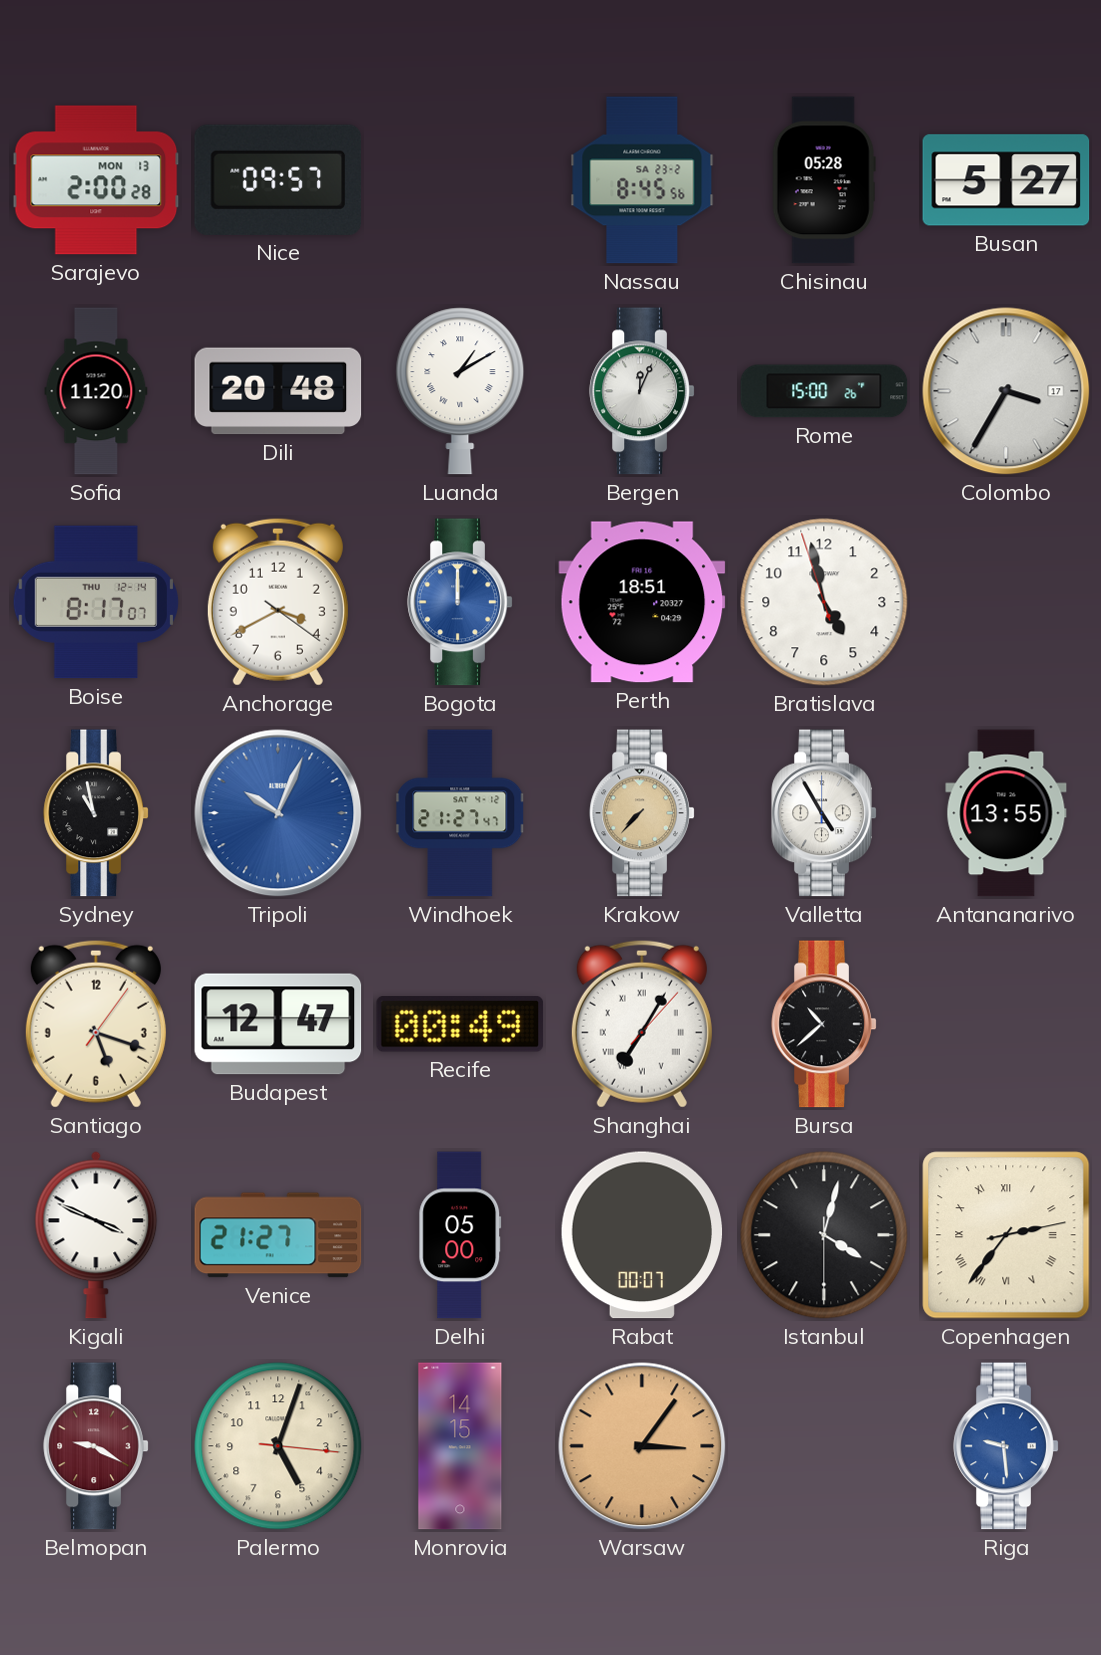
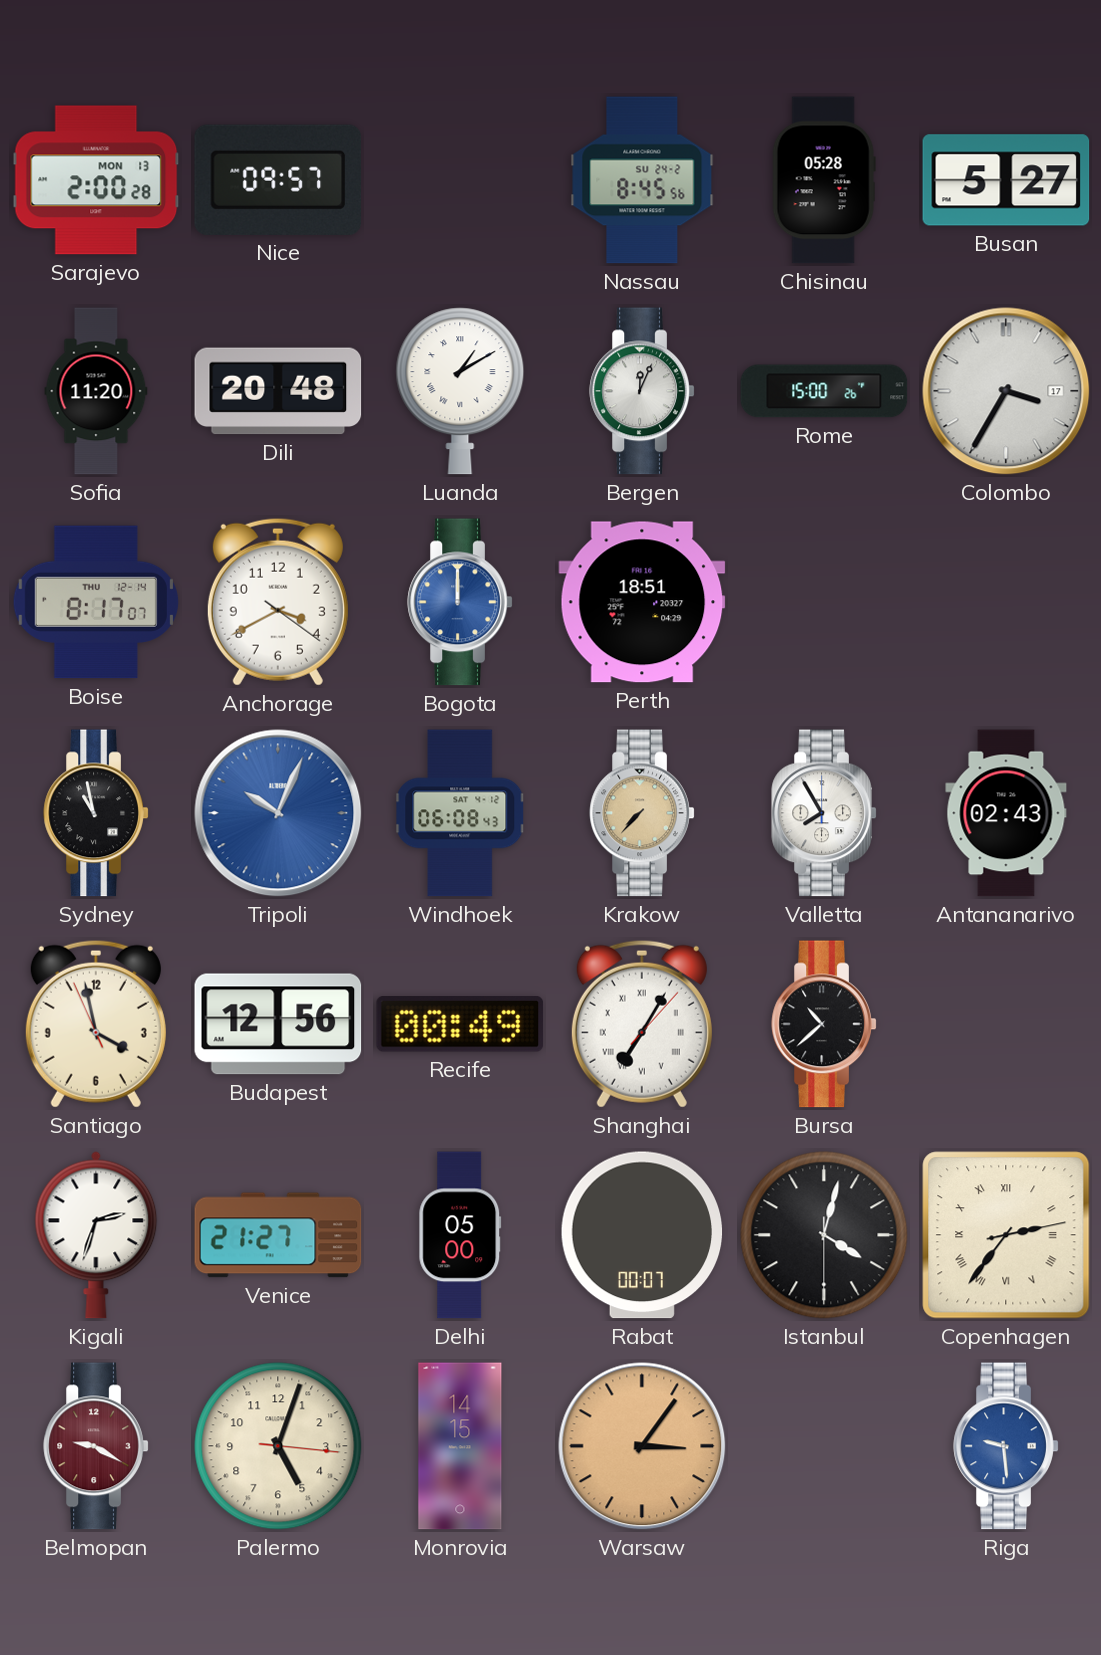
Nassau date: SA 23-2 -> SU 24-2 (642, 180)
Bratislava: 4:57 -> none (824, 602)
Windhoek: 21:27 -> 06:08 (460, 813)
Valletta: 4:55 -> 7:55 (824, 813)
Antananarivo: 13:55 -> 02:43 (1006, 813)
Santiago: 5:18 -> 3:57 (96, 1024)
Budapest: 12:47 -> 12:56 (278, 1024)
Kigali: 3:49 -> 2:33 (96, 1235)
